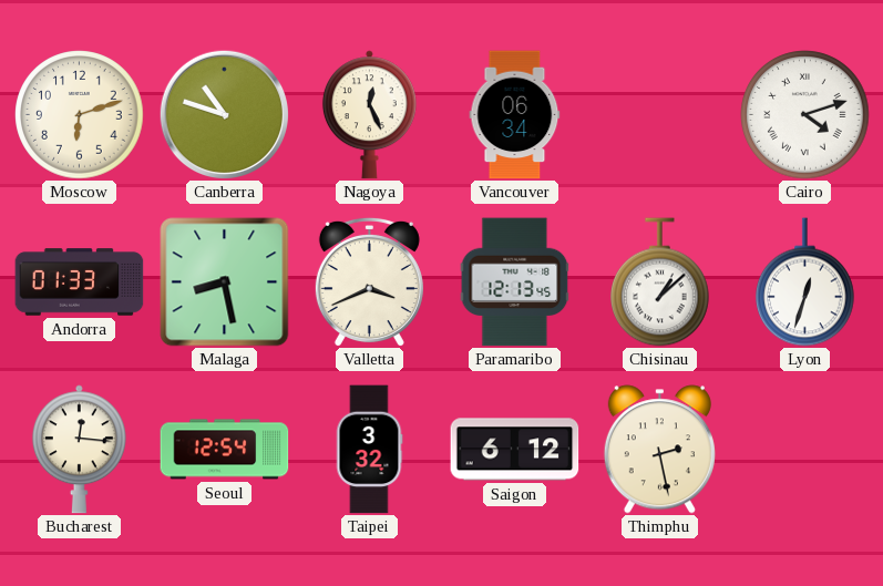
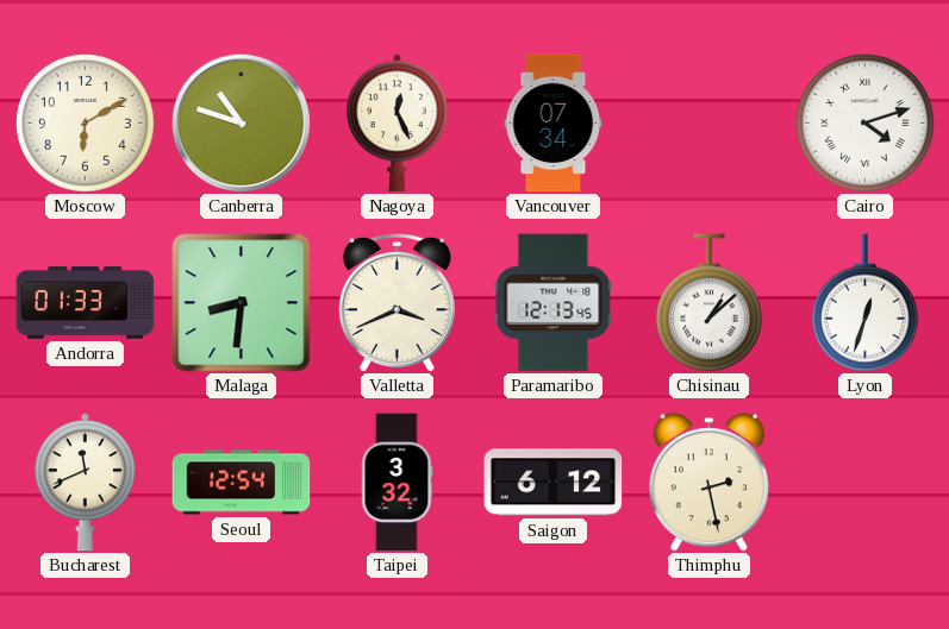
Moscow: 6:12 -> 6:10 (86, 124)
Vancouver: 06:34 -> 07:34 (554, 124)
Malaga: 8:28 -> 8:31 (242, 303)
Bucharest: 12:16 -> 11:41 (85, 483)
